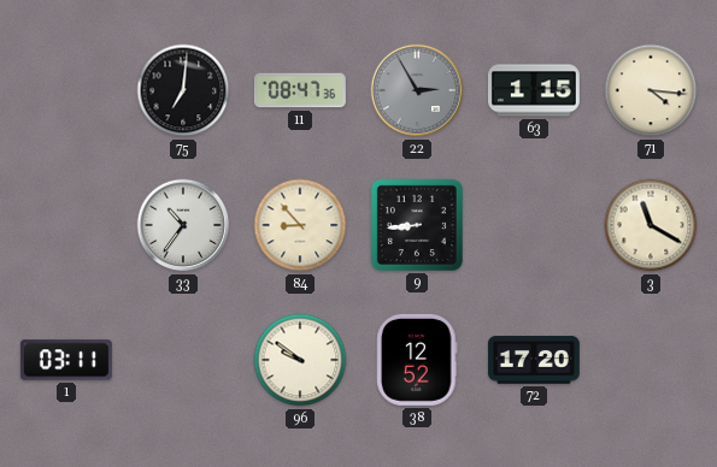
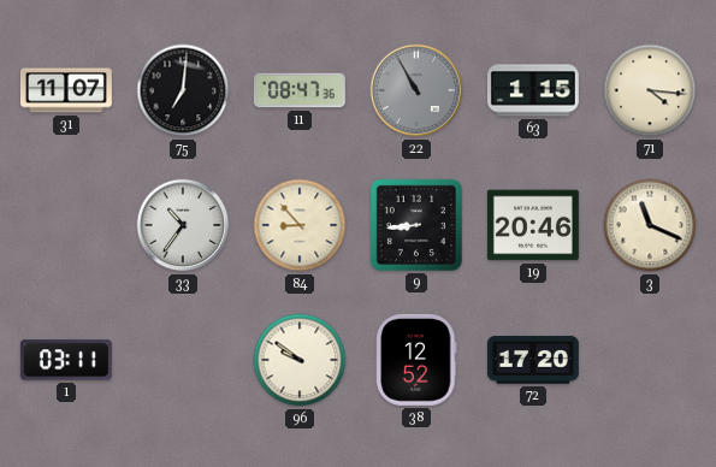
31: none -> 11:07 (66, 90)
22: 2:55 -> 10:55 (416, 90)
19: none -> 20:46 (533, 225)
3: 11:20 -> 11:19 (650, 225)
